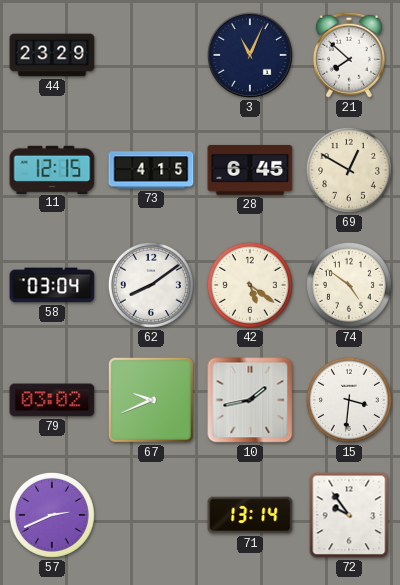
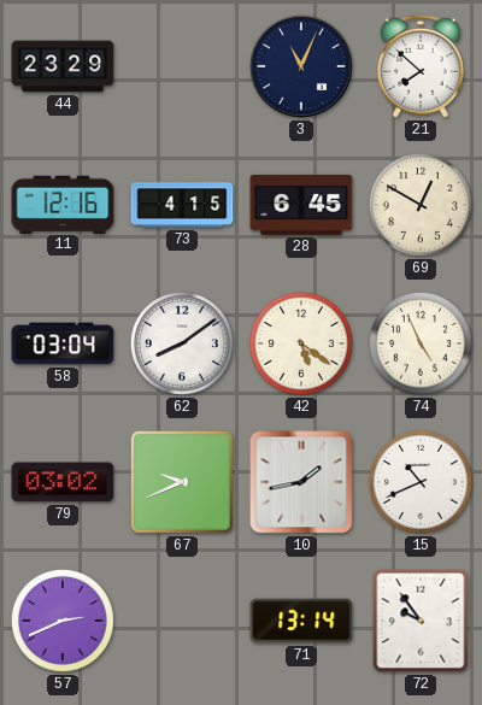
11: 12:15 -> 12:16 (63, 204)
74: 4:51 -> 4:56 (421, 343)
15: 3:31 -> 10:41 (421, 482)
